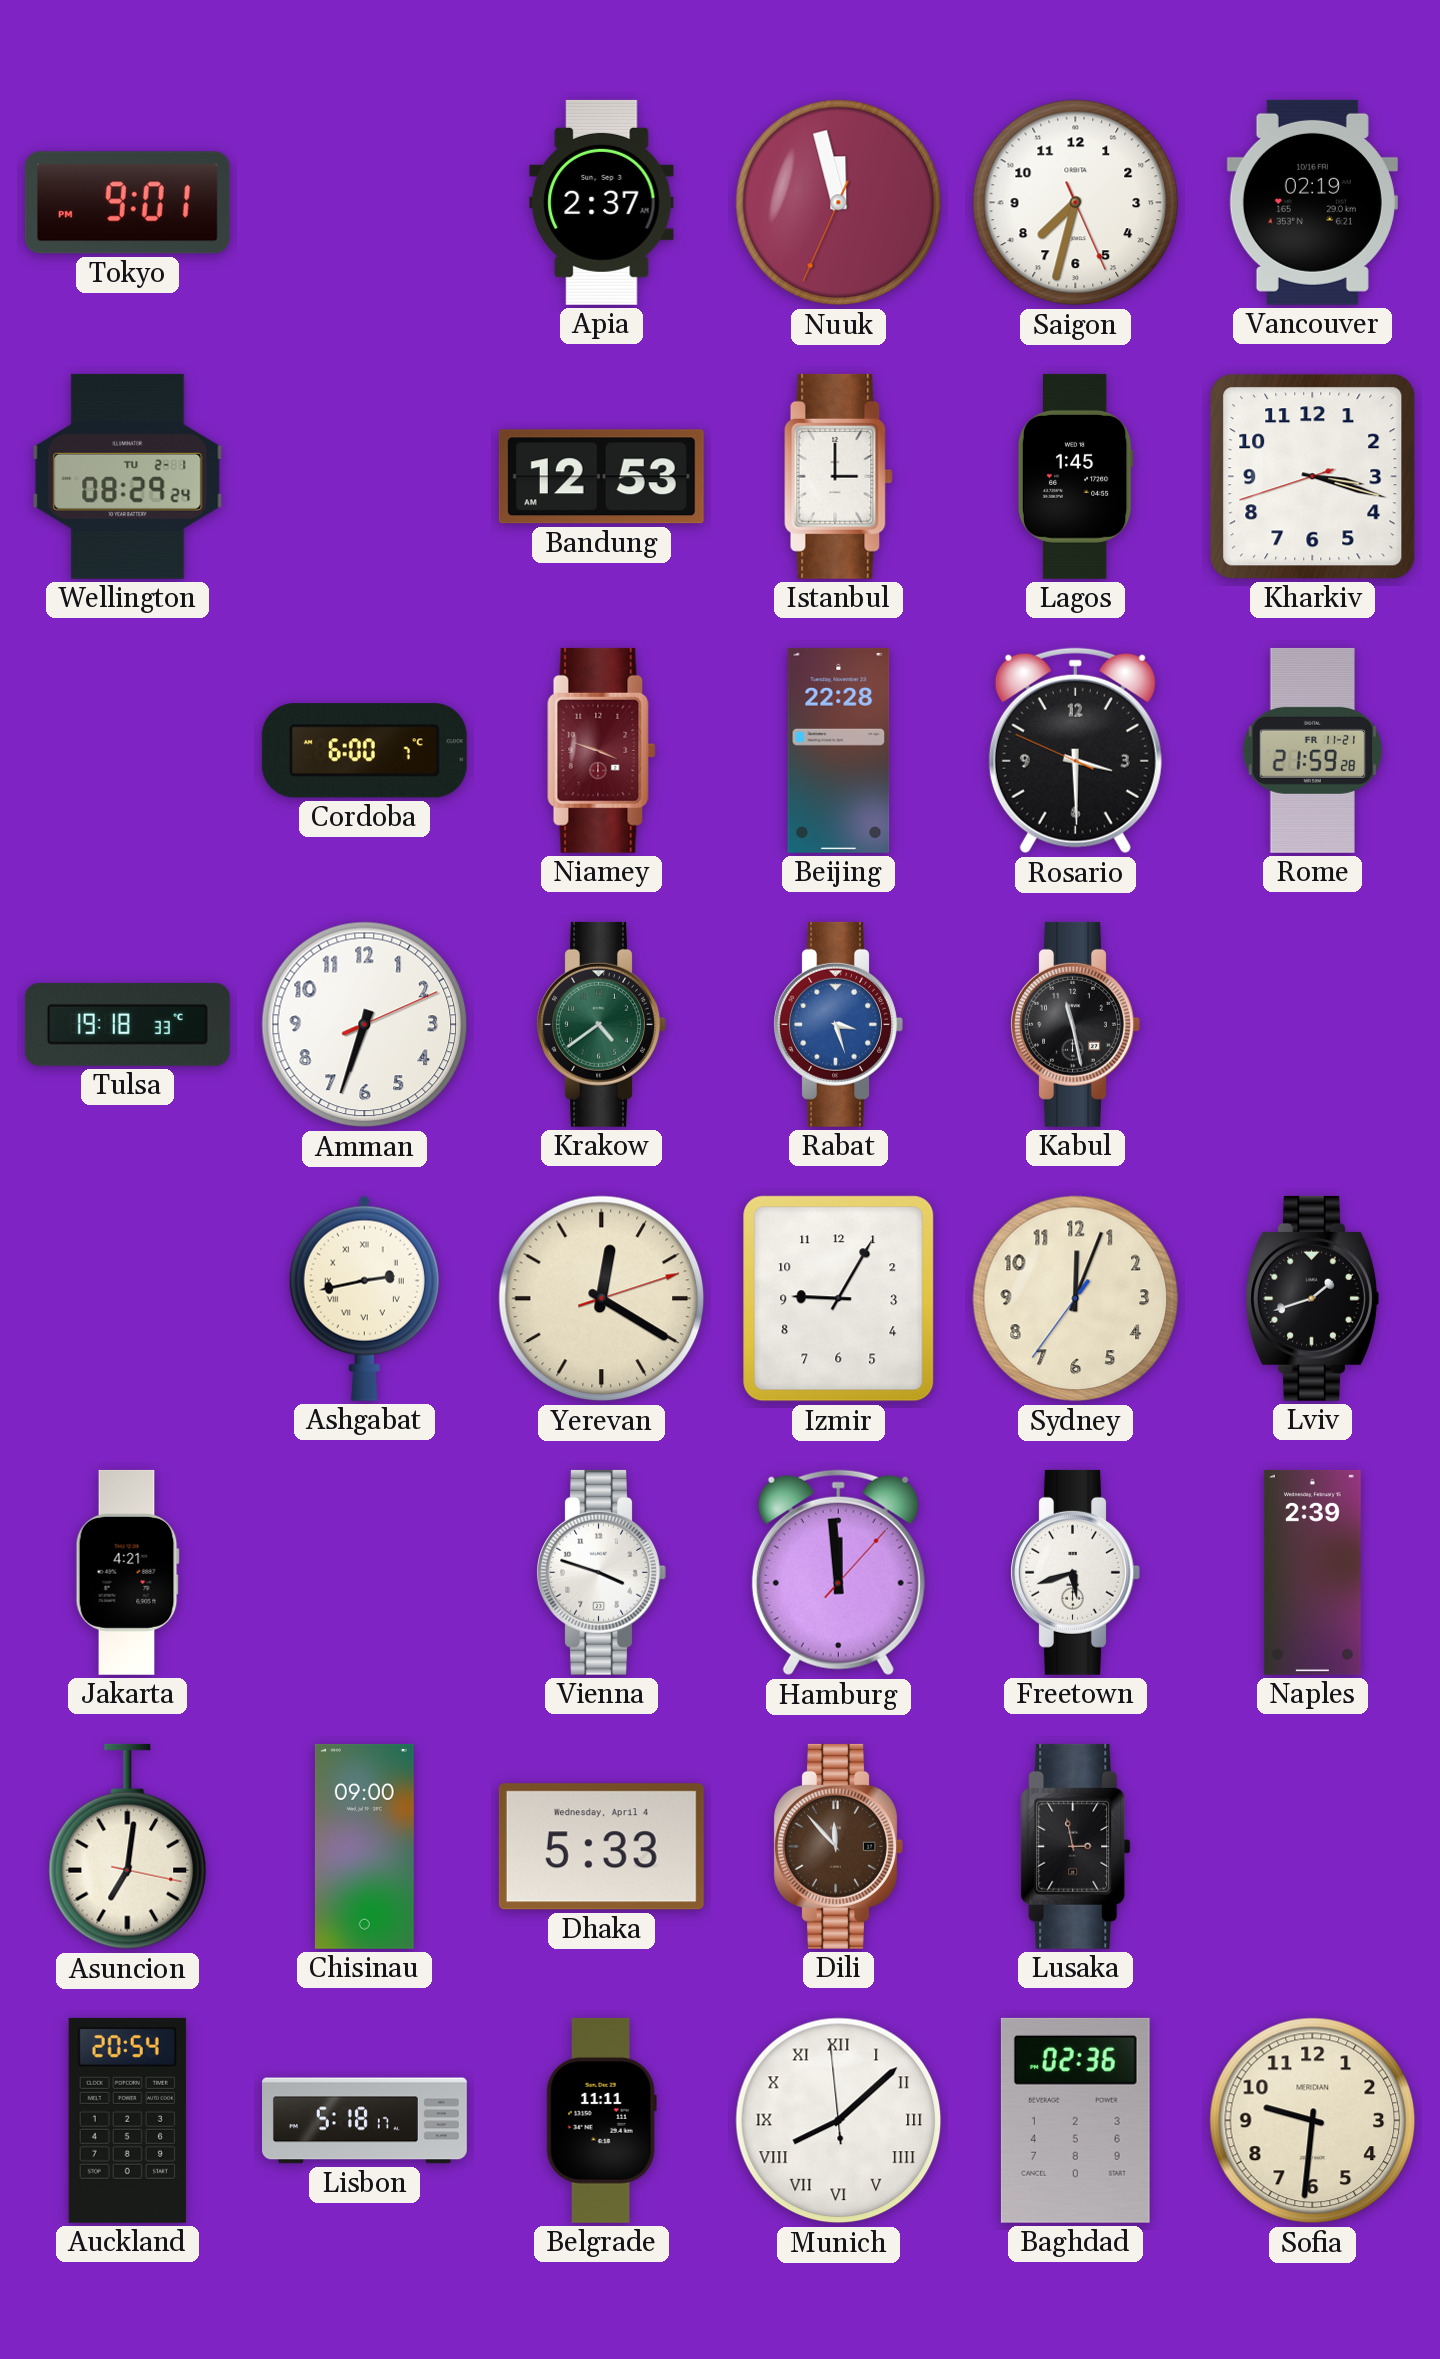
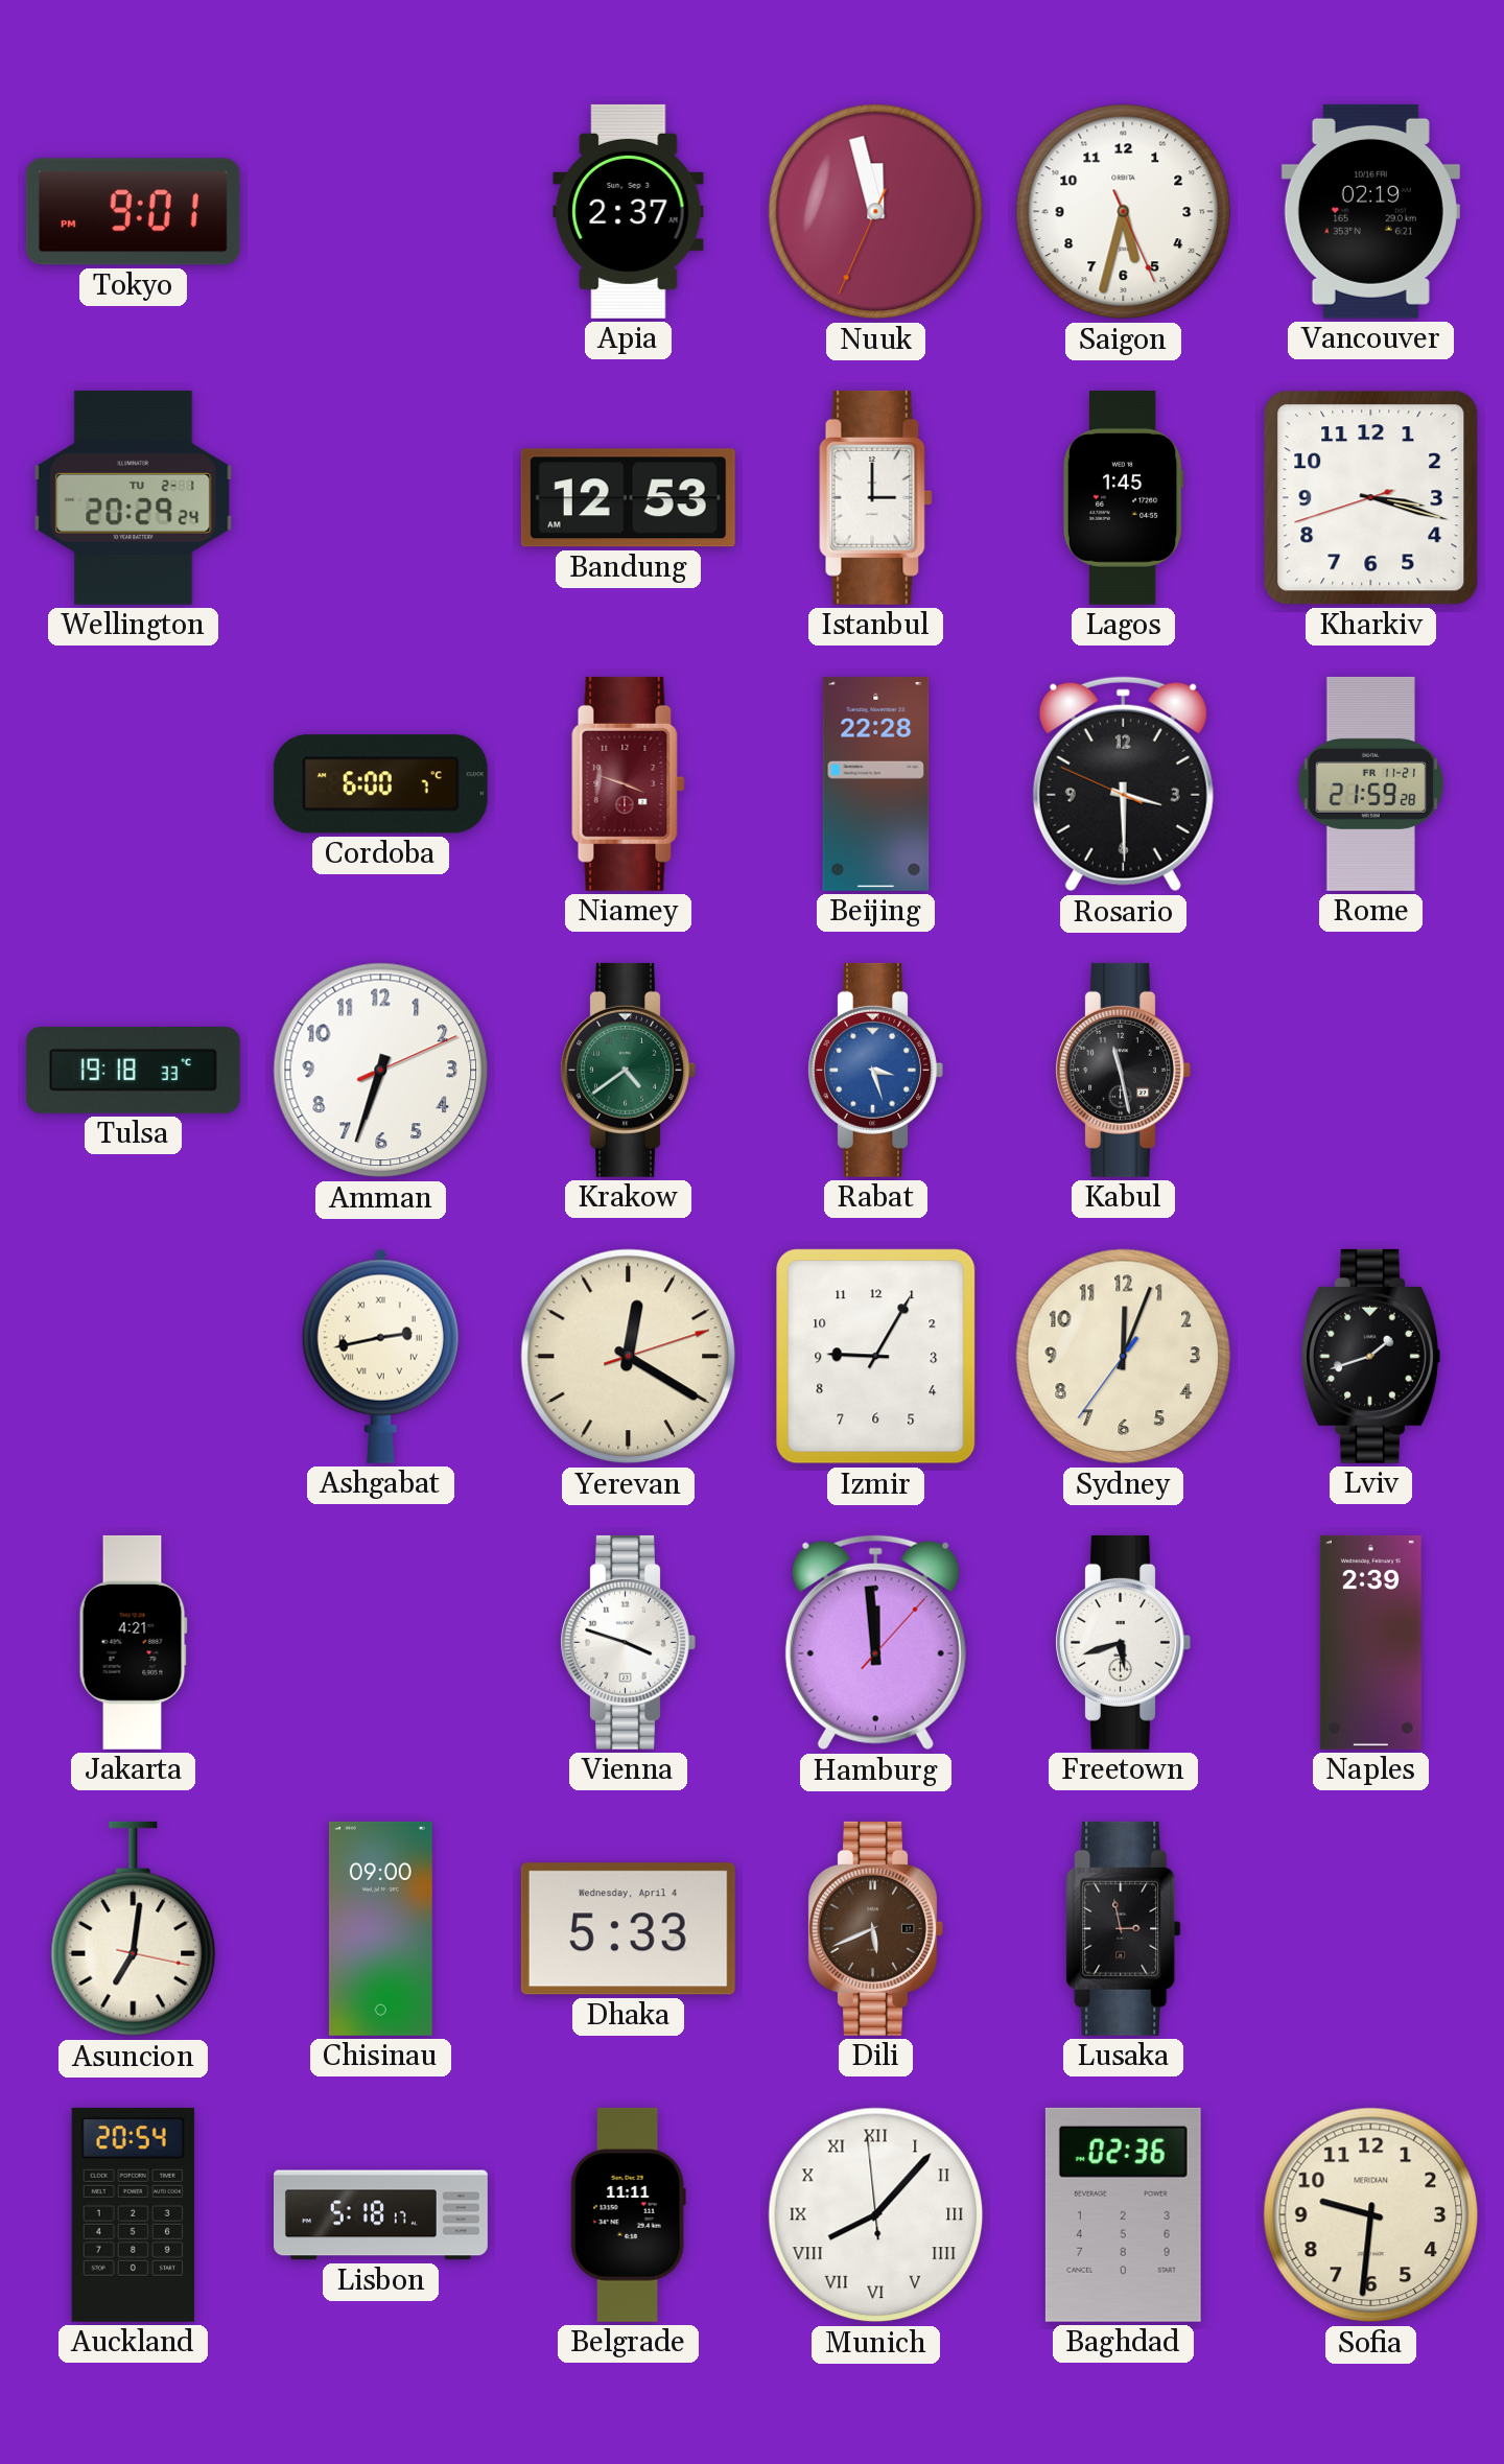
Saigon: 7:32 -> 5:32 (1124, 212)
Wellington: 08:29 -> 20:29 (134, 497)
Dili: 11:53 -> 5:41 (875, 1928)
Munich: 8:07 -> 8:06 (876, 2215)
